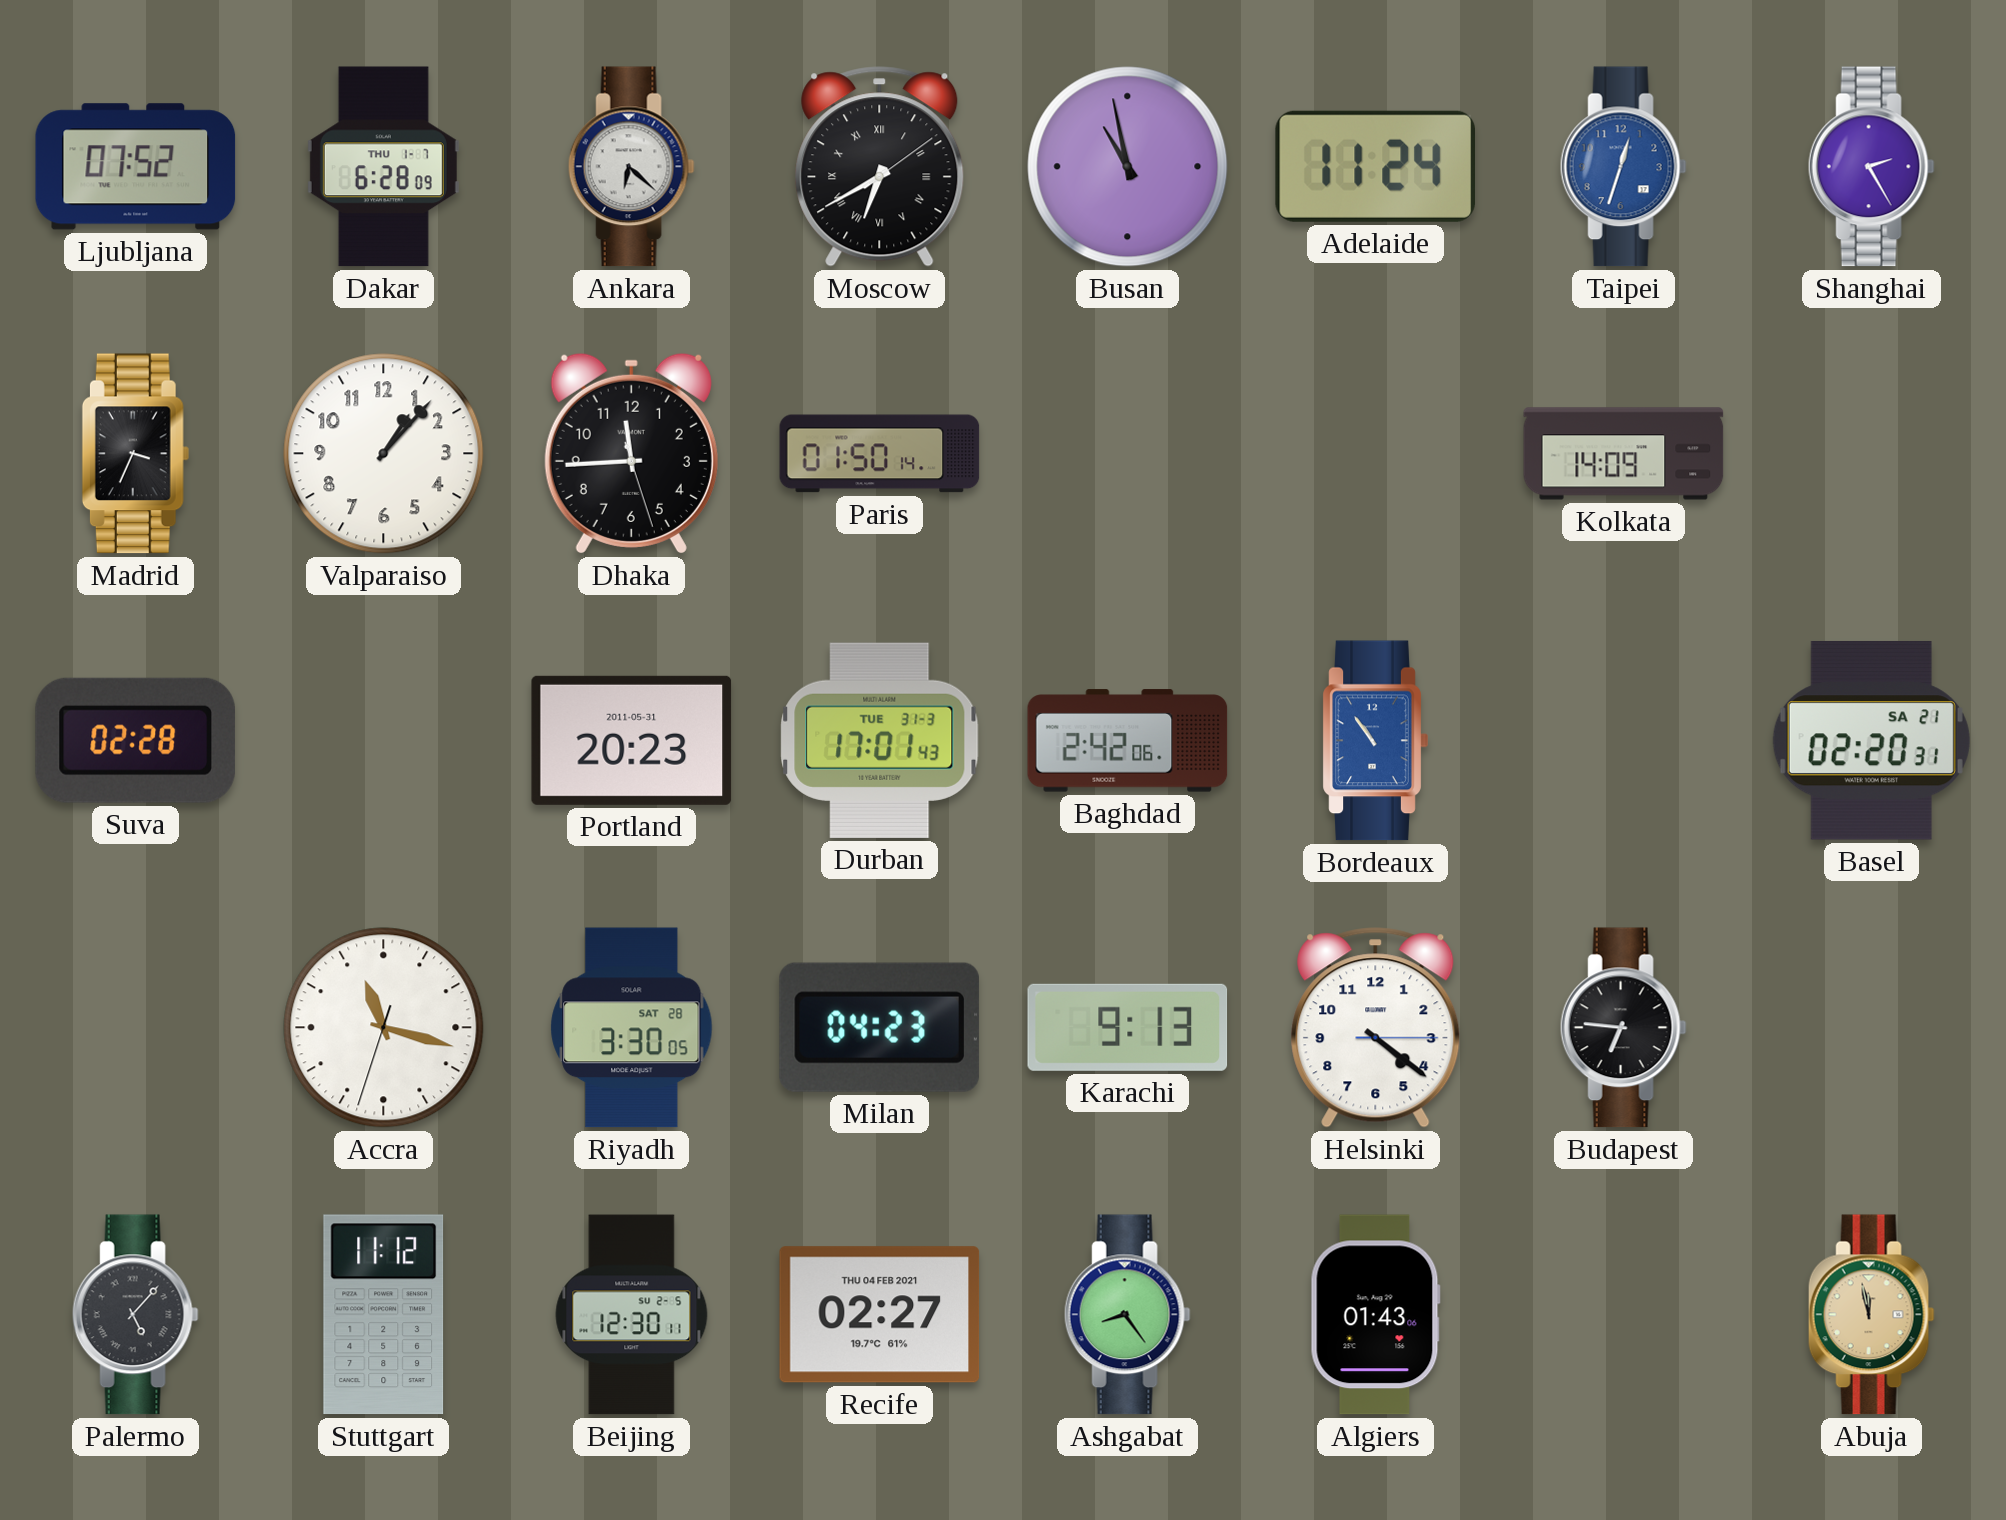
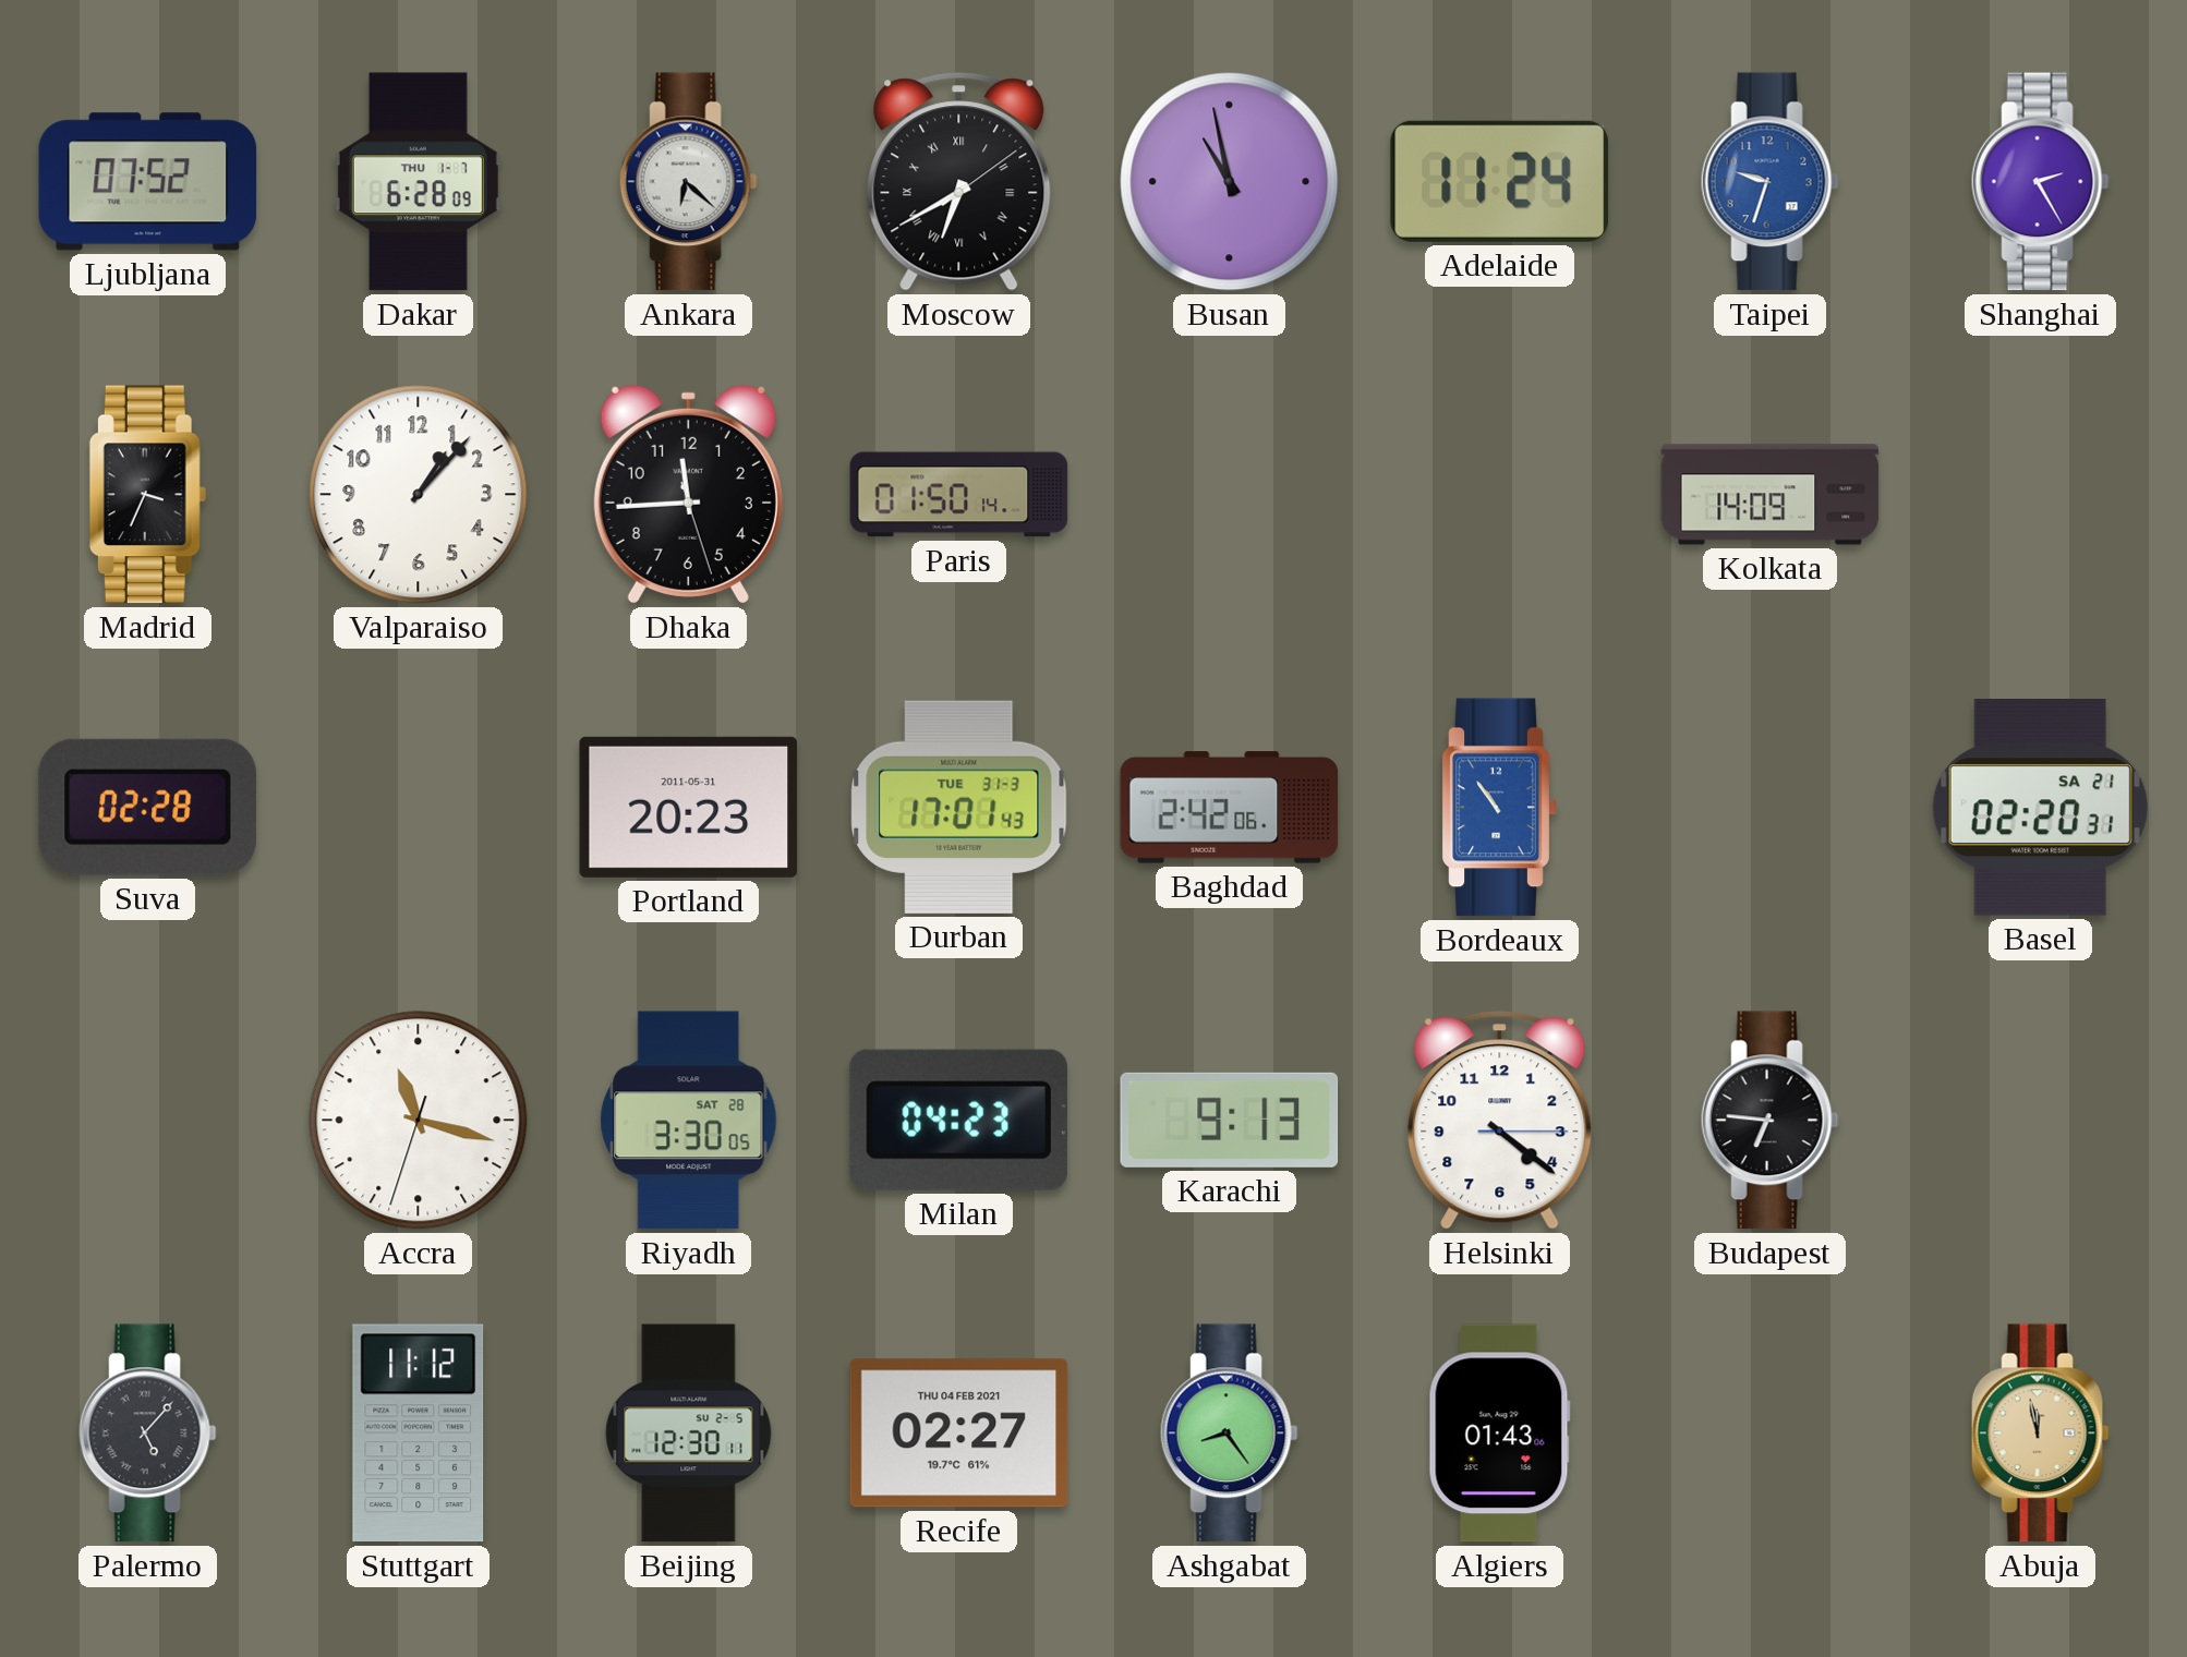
Taipei: 12:33 -> 9:33 (1769, 182)
